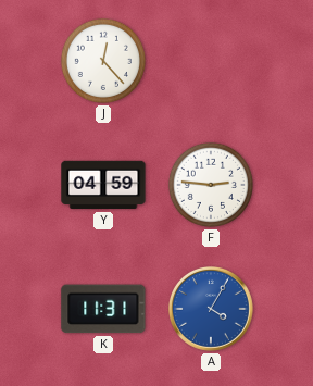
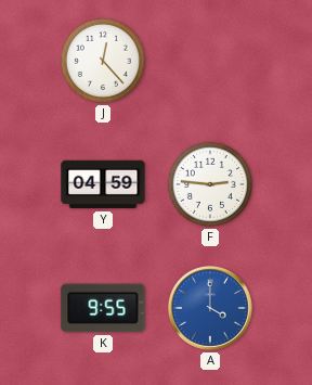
K: 11:31 -> 9:55 (103, 308)
A: 4:05 -> 4:00 (211, 309)
